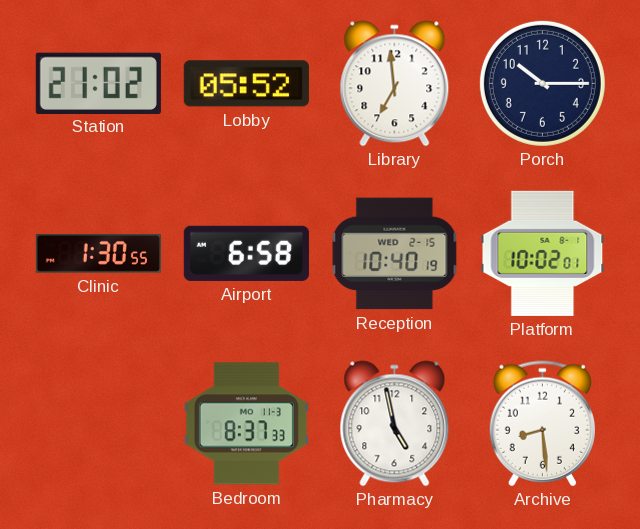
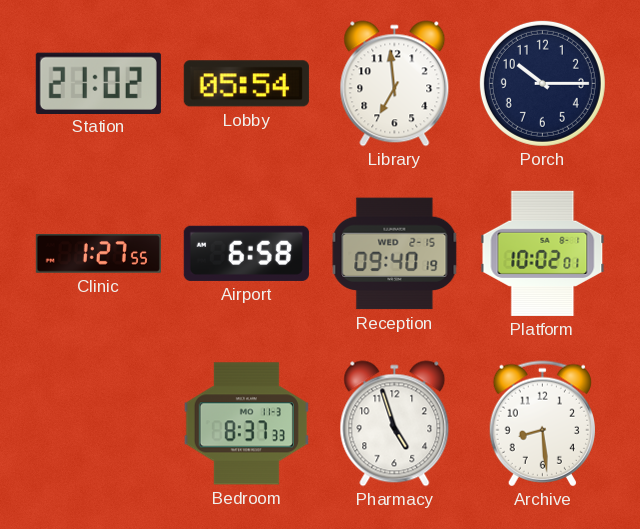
Lobby: 05:52 -> 05:54 (246, 84)
Clinic: 1:30 -> 1:27 (98, 253)
Reception: 10:40 -> 09:40 (395, 254)
Pharmacy: 4:58 -> 4:57 (395, 424)
